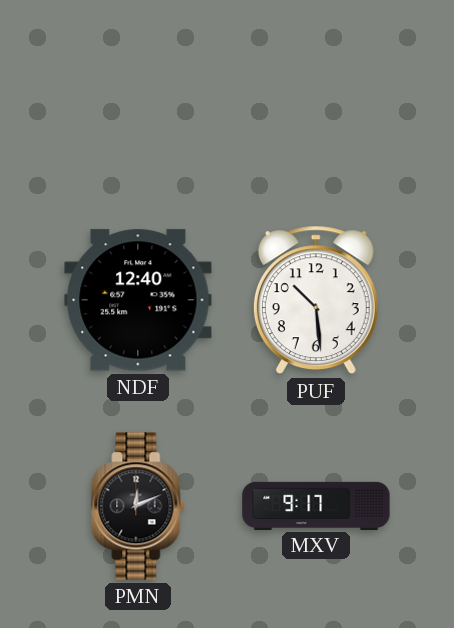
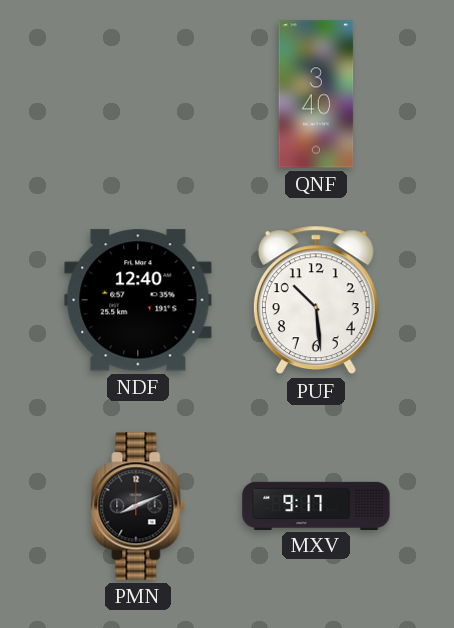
QNF: none -> 3:40 (316, 94)
PMN: 12:11 -> 8:11 (138, 506)
